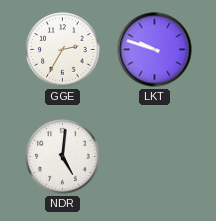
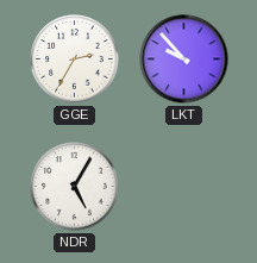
LKT: 9:48 -> 9:53 (184, 60)
NDR: 5:01 -> 5:05 (75, 187)
